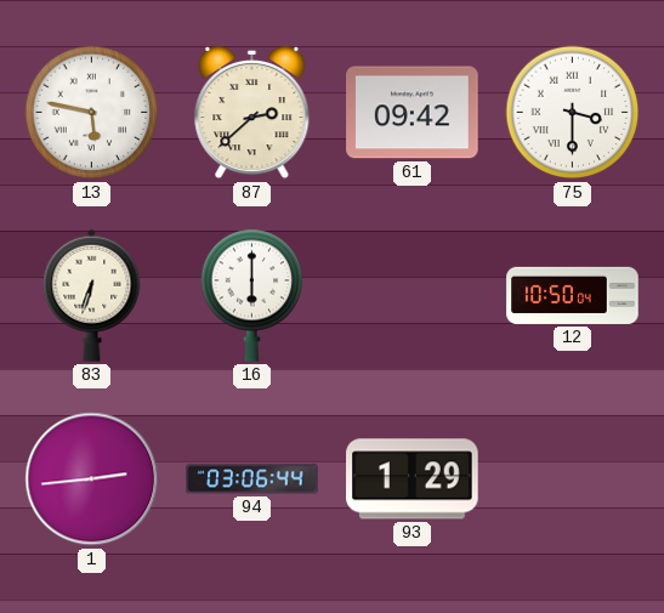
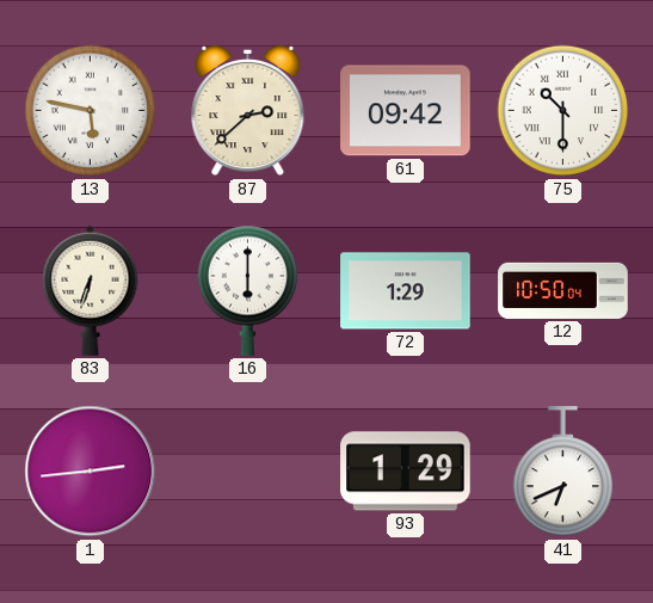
75: 3:30 -> 10:30 (563, 111)
72: none -> 1:29 (406, 291)
94: 03:06 -> none (252, 479)
41: none -> 6:41 (563, 472)
